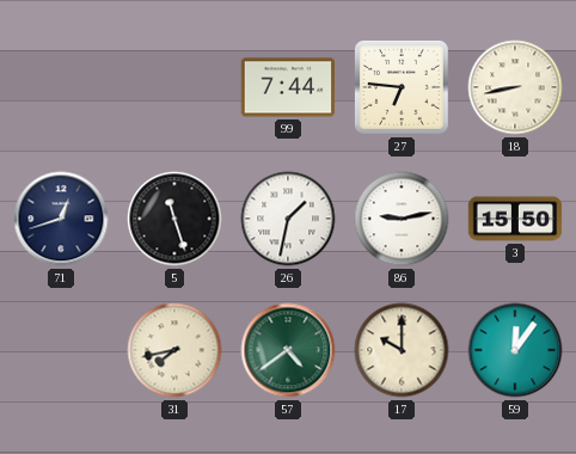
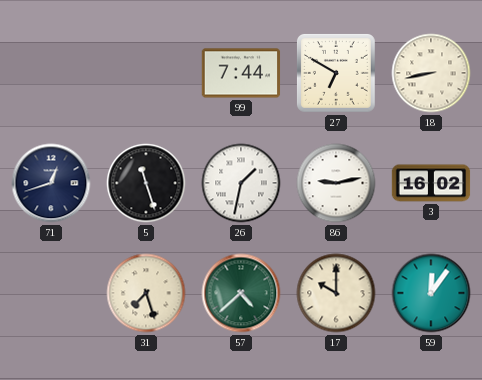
27: 6:46 -> 6:50 (336, 73)
3: 15:50 -> 16:02 (431, 183)
31: 7:43 -> 7:27 (146, 293)
57: 4:39 -> 4:38 (241, 293)
